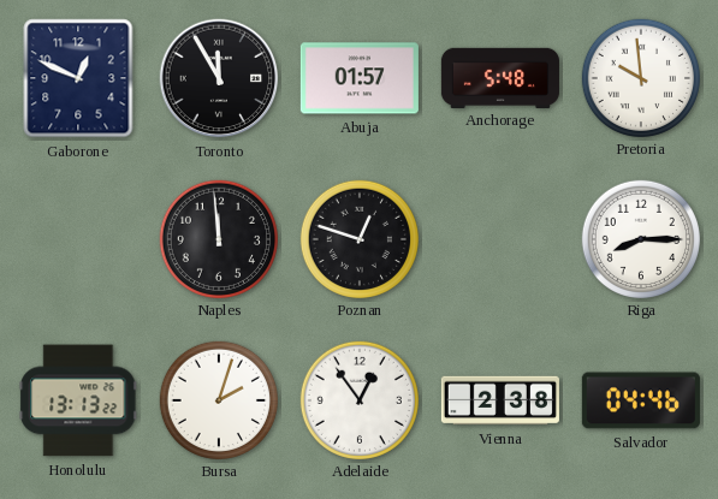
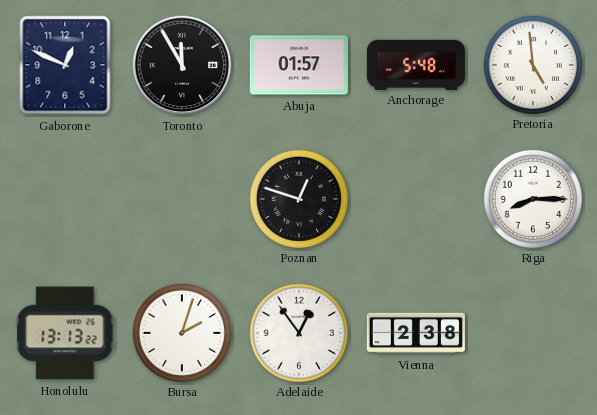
Pretoria: 9:59 -> 4:59 (532, 64)
Naples: 11:59 -> none (218, 238)
Salvador: 04:46 -> none (641, 400)
